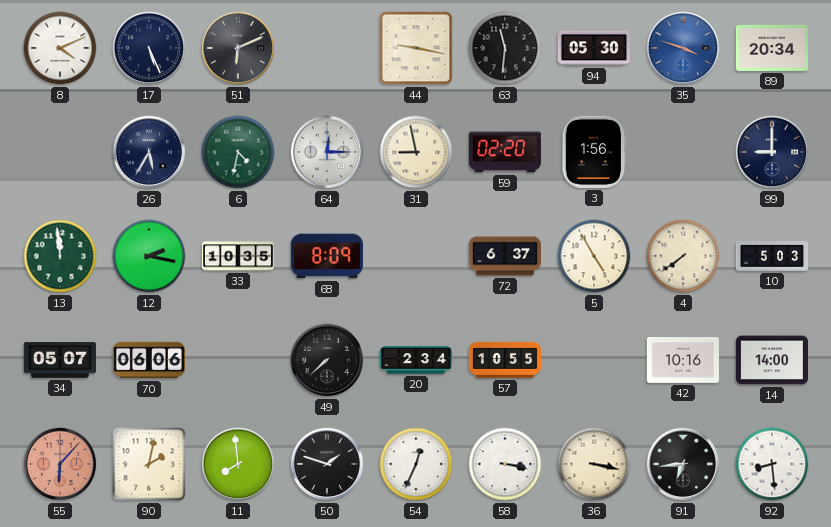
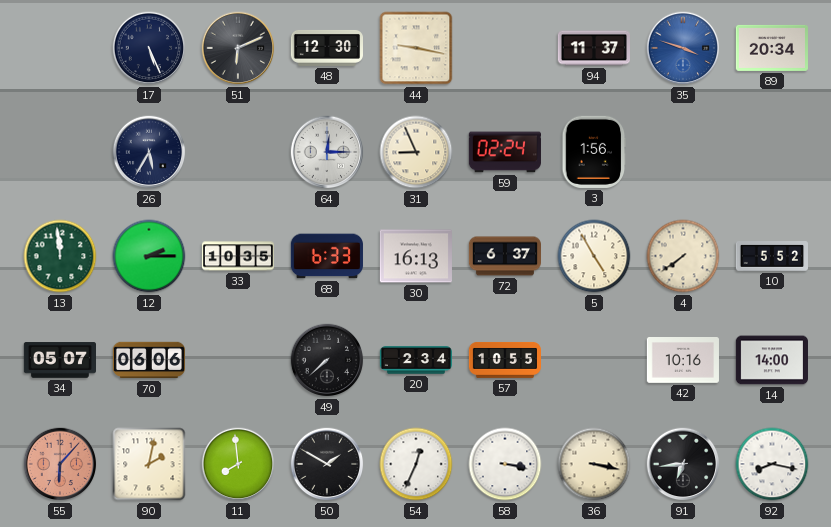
8: 4:11 -> none (60, 48)
48: none -> 12:30 (326, 48)
63: 11:31 -> none (505, 48)
94: 05:30 -> 11:37 (593, 48)
6: 4:32 -> none (238, 152)
31: 8:58 -> 8:56 (416, 152)
59: 02:20 -> 02:24 (505, 152)
99: 9:00 -> none (772, 152)
12: 2:17 -> 2:15 (149, 256)
68: 8:09 -> 6:33 (327, 256)
30: none -> 16:13 (416, 256)
10: 5:03 -> 5:52 (771, 257)
50: 1:48 -> 1:50 (327, 464)
92: 8:29 -> 8:17 (772, 464)
